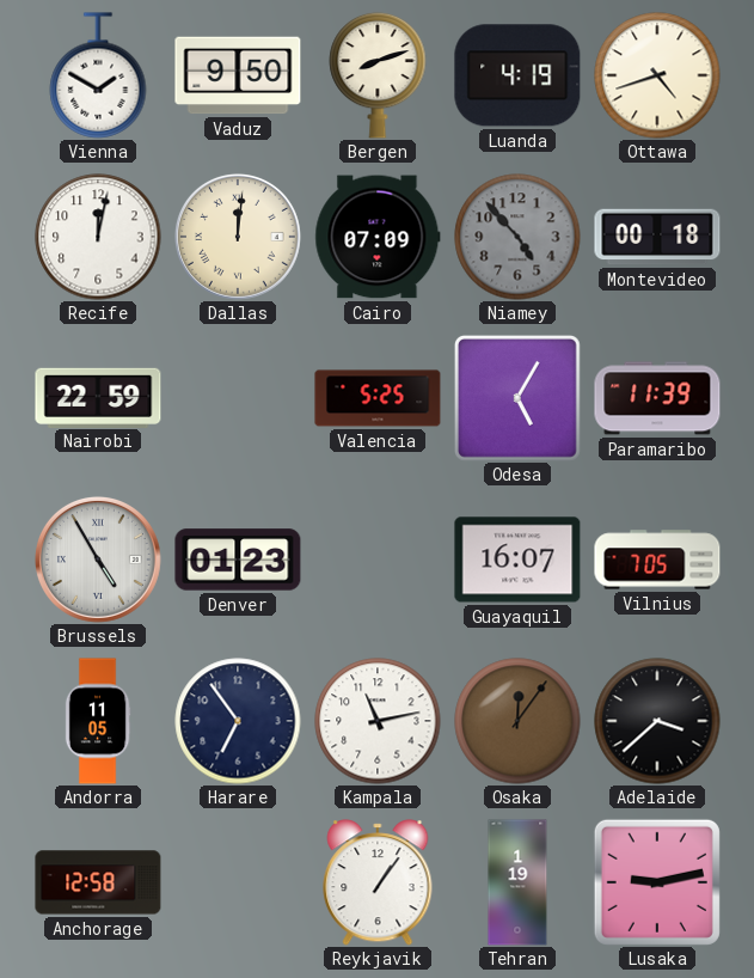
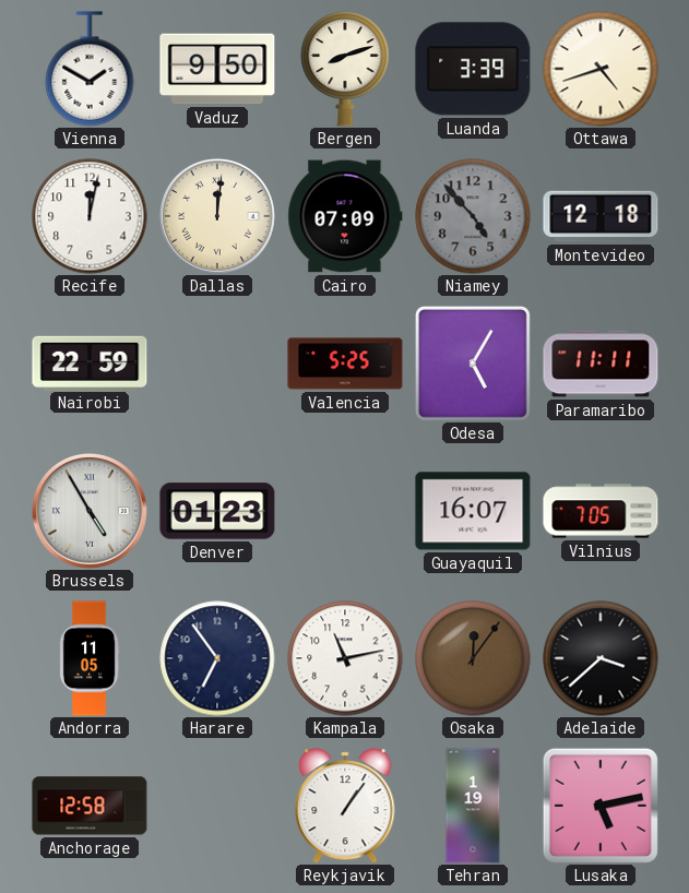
Luanda: 4:19 -> 3:39 (473, 69)
Montevideo: 00:18 -> 12:18 (601, 216)
Paramaribo: 11:39 -> 11:11 (601, 364)
Lusaka: 9:13 -> 5:13 (601, 806)
